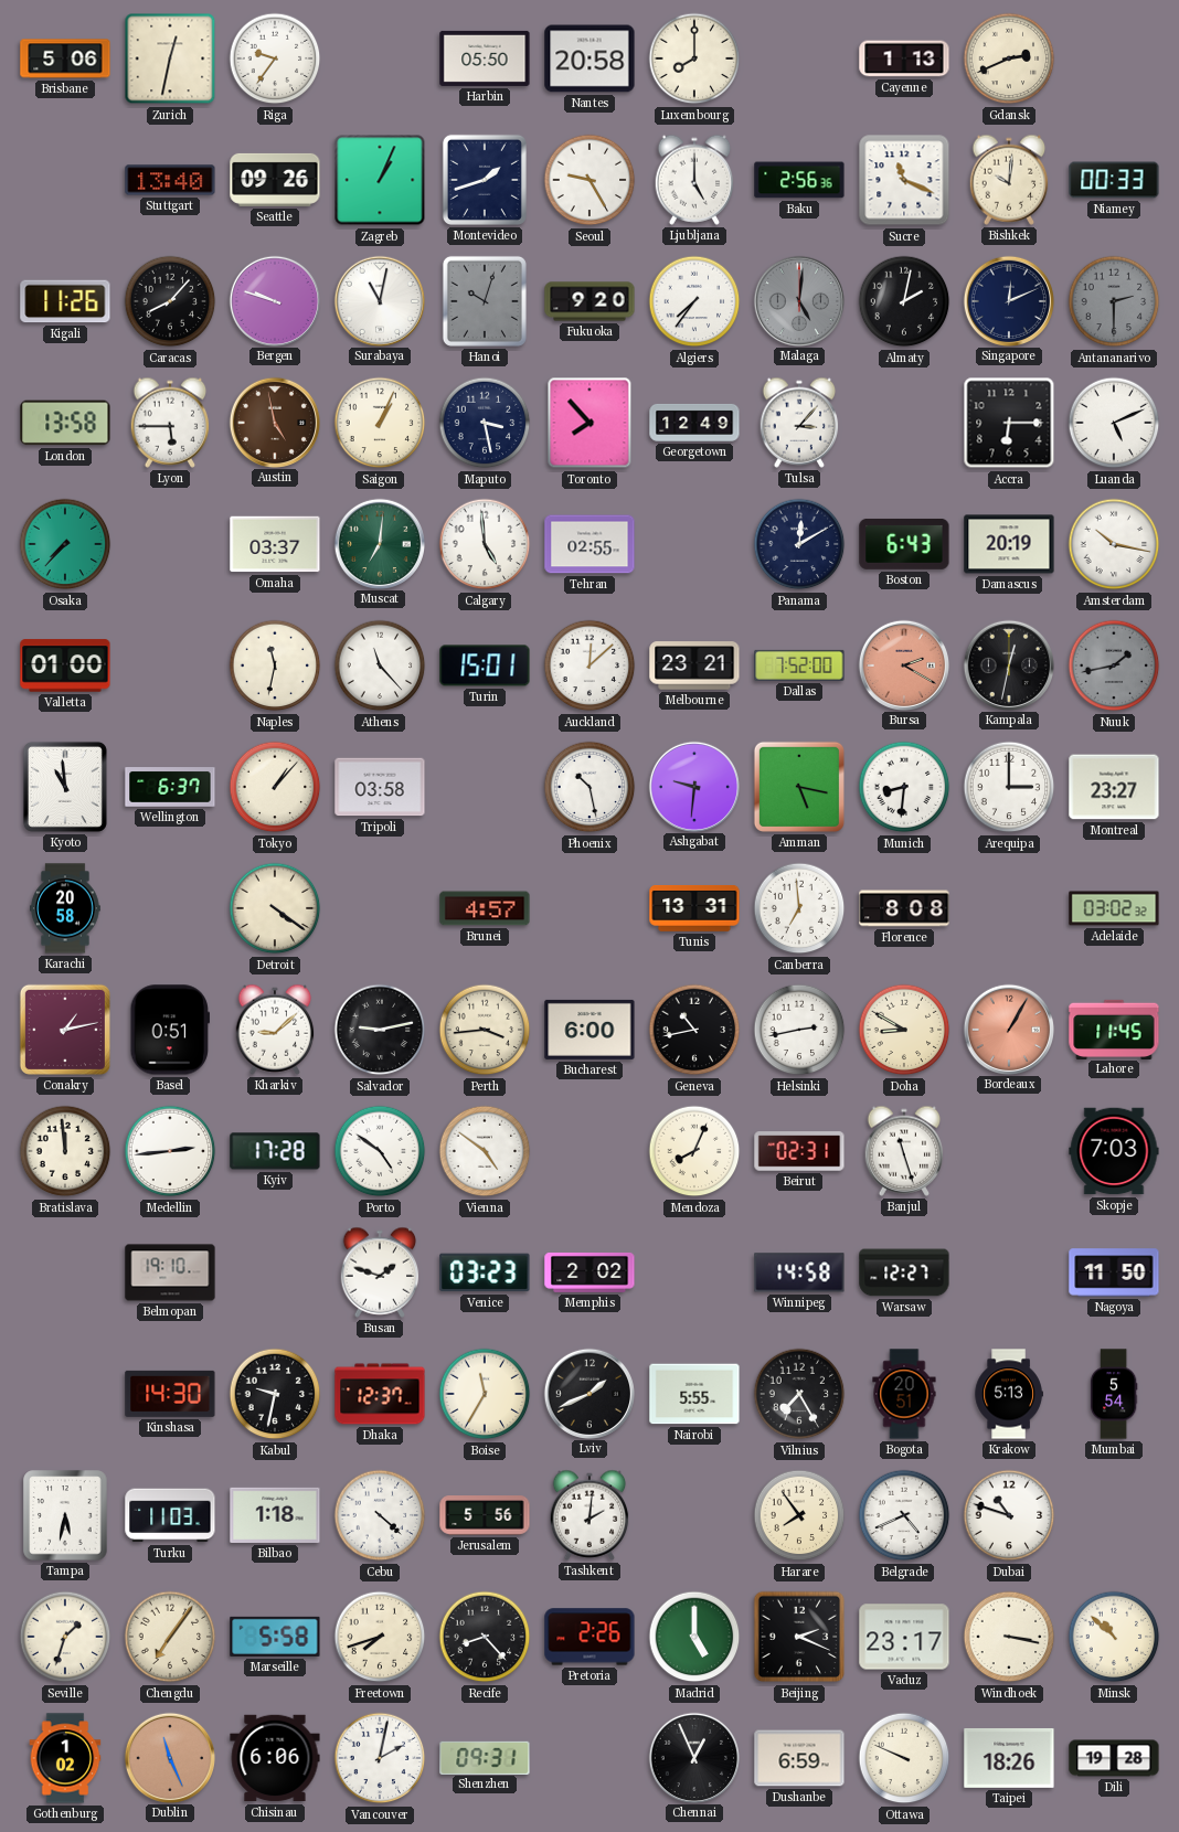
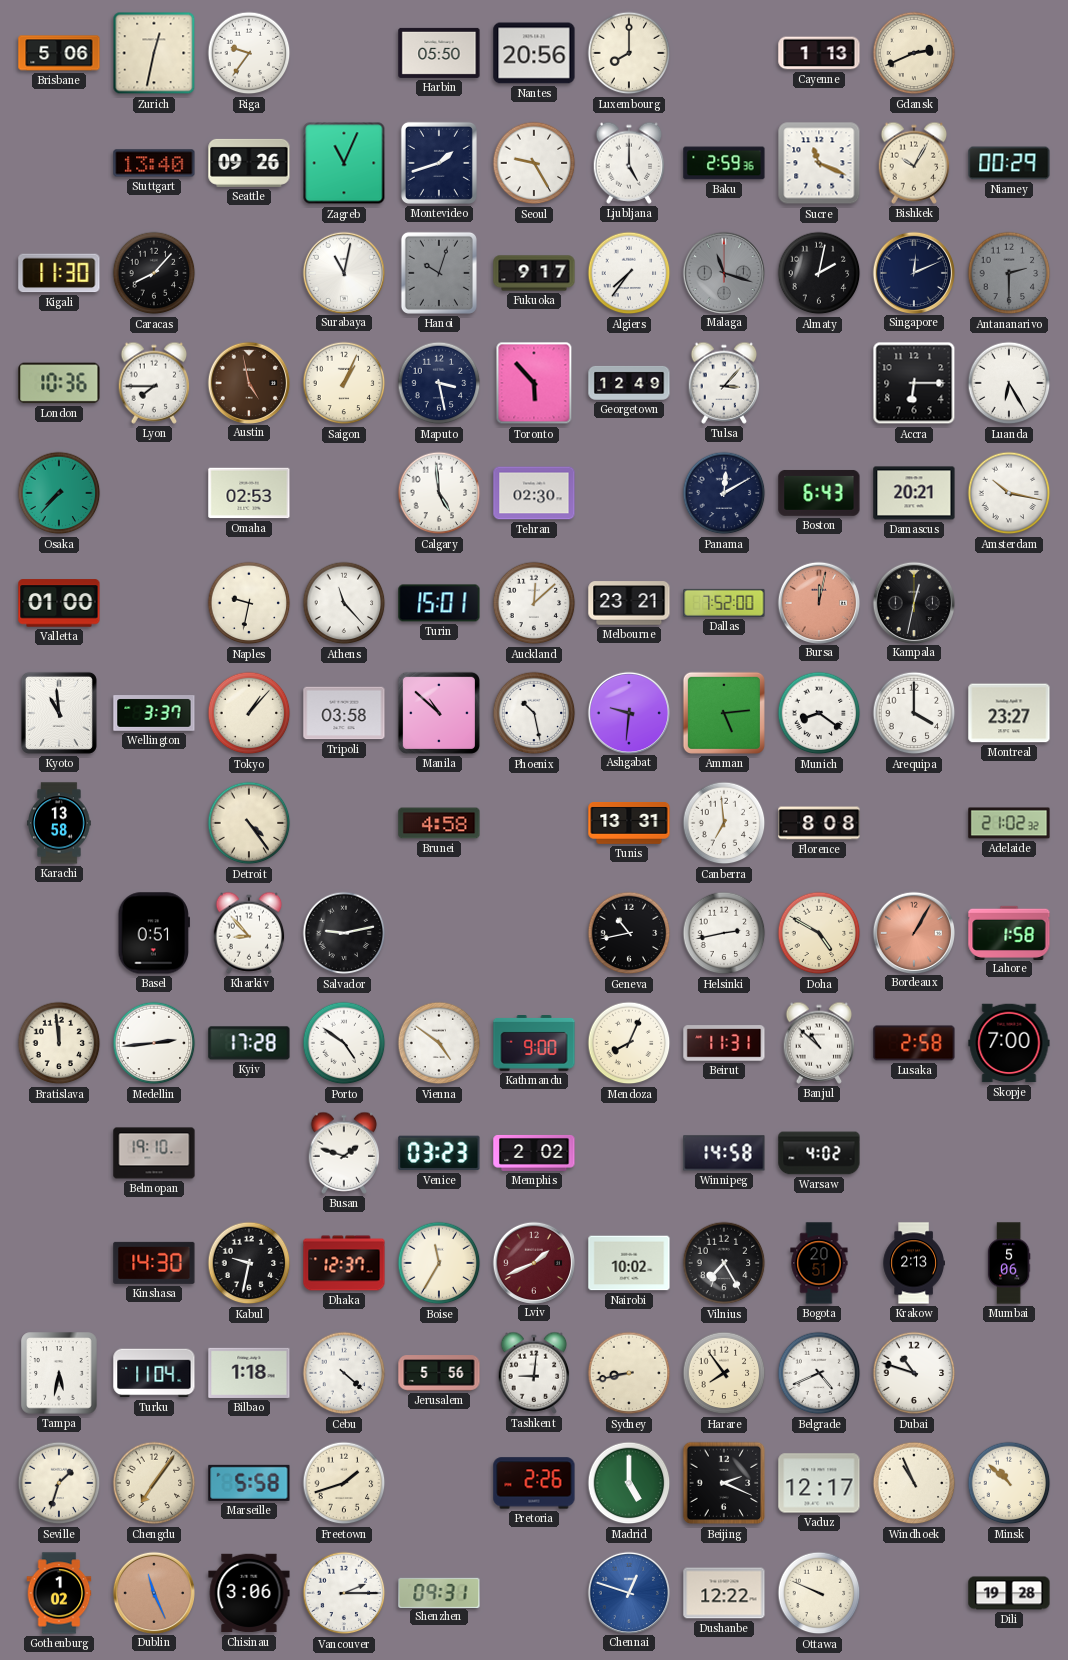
Nantes: 20:58 -> 20:56 (534, 53)
Zagreb: 1:04 -> 11:04 (344, 163)
Baku: 2:56 -> 2:59 (724, 163)
Bishkek: 10:01 -> 10:05 (914, 163)
Niamey: 00:33 -> 00:29 (1009, 163)
Kigali: 11:26 -> 11:30 (59, 273)
Bergen: 9:48 -> none (274, 300)
Fukuoka: 9:20 -> 9:17 (534, 273)
Malaga: 5:01 -> 11:18 (723, 272)
London: 13:58 -> 10:36 (59, 383)
Lyon: 5:45 -> 7:45 (154, 383)
Toronto: 7:53 -> 5:53 (534, 383)
Luanda: 5:11 -> 6:25 (1009, 383)
Omaha: 03:37 -> 02:53 (249, 493)
Muscat: 7:01 -> none (379, 543)
Tehran: 02:55 -> 02:30 (534, 493)
Damascus: 20:19 -> 20:21 (914, 493)
Naples: 11:32 -> 9:32 (249, 603)
Bursa: 2:20 -> 12:02 (818, 602)
Nuuk: 1:43 -> none (1114, 665)
Wellington: 6:37 -> 3:37 (154, 713)
Manila: none -> 10:52 (439, 713)
Amman: 5:17 -> 5:14 (724, 713)
Munich: 8:31 -> 8:21 (819, 713)
Arequipa: 3:00 -> 4:00 (914, 713)
Karachi: 20:58 -> 13:58 (59, 823)
Detroit: 4:21 -> 4:24 (249, 823)
Brunei: 4:57 -> 4:58 (439, 823)
Adelaide: 03:02 -> 21:02 (1009, 823)
Conakry: 1:13 -> none (65, 1030)
Kharkiv: 9:08 -> 8:53 (249, 933)
Perth: 3:44 -> none (485, 1030)
Bucharest: 6:00 -> none (589, 1030)
Doha: 8:50 -> 4:50 (819, 933)
Lahore: 11:45 -> 1:58 (1009, 932)
Kathmandu: none -> 9:00 (534, 1044)
Beirut: 02:31 -> 11:31 (724, 1043)
Banjul: 11:27 -> 10:52 (819, 1043)
Lusaka: none -> 2:58 (914, 1043)
Skopje: 7:03 -> 7:00 (1009, 1043)
Warsaw: 12:27 -> 4:02 (819, 1153)
Nagoya: 11:50 -> none (1114, 1272)
Lviv dial: black -> burgundy (533, 1262)
Nairobi: 5:55 -> 10:02 (629, 1263)
Krakow: 5:13 -> 2:13 (914, 1263)
Mumbai: 5:54 -> 5:06 (1009, 1263)
Turku: 11:03 -> 11:04 (154, 1373)
Tashkent: 2:01 -> 9:01 (534, 1373)
Sydney: none -> 8:43 (629, 1373)
Freetown: 7:42 -> 1:42 (344, 1483)
Recife: 8:23 -> none (485, 1637)
Vaduz: 23:17 -> 12:17 (819, 1483)
Windhoek: 3:17 -> 10:56 (914, 1483)
Chisinau: 6:06 -> 3:06 (249, 1593)
Vancouver: 2:02 -> 2:15 (344, 1593)
Chennai: 12:56 -> 12:48 (628, 1592)
Chennai dial: black -> blue (628, 1592)
Dushanbe: 6:59 -> 12:22 (724, 1593)
Taipei: 18:26 -> none (1009, 1758)
